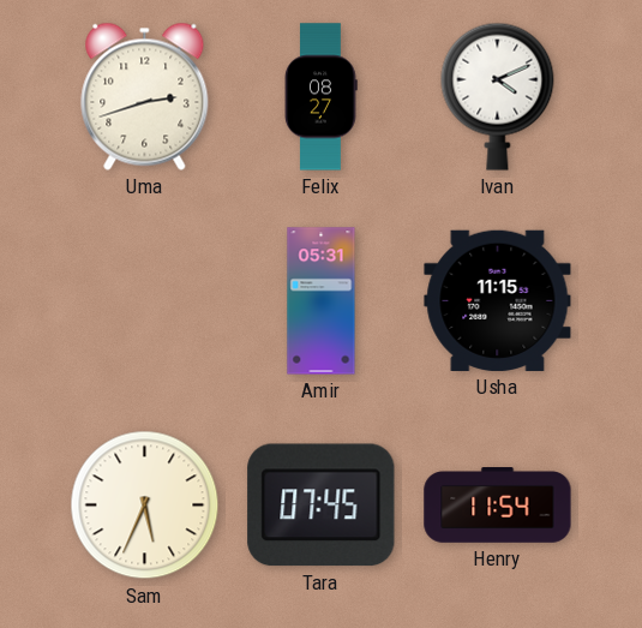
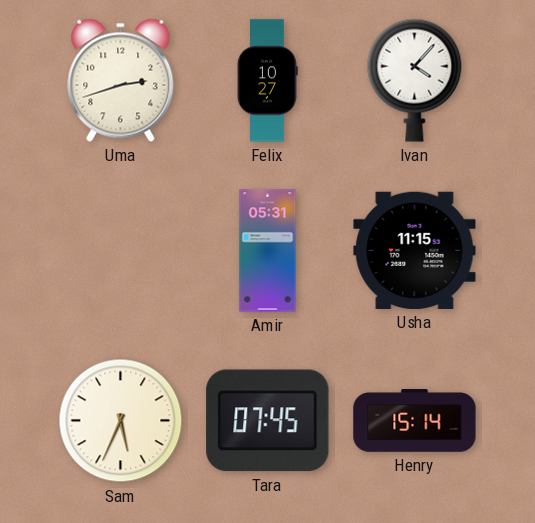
Felix: 08:27 -> 10:27 (267, 81)
Ivan: 4:11 -> 4:07 (415, 80)
Henry: 11:54 -> 15:14 (415, 421)
